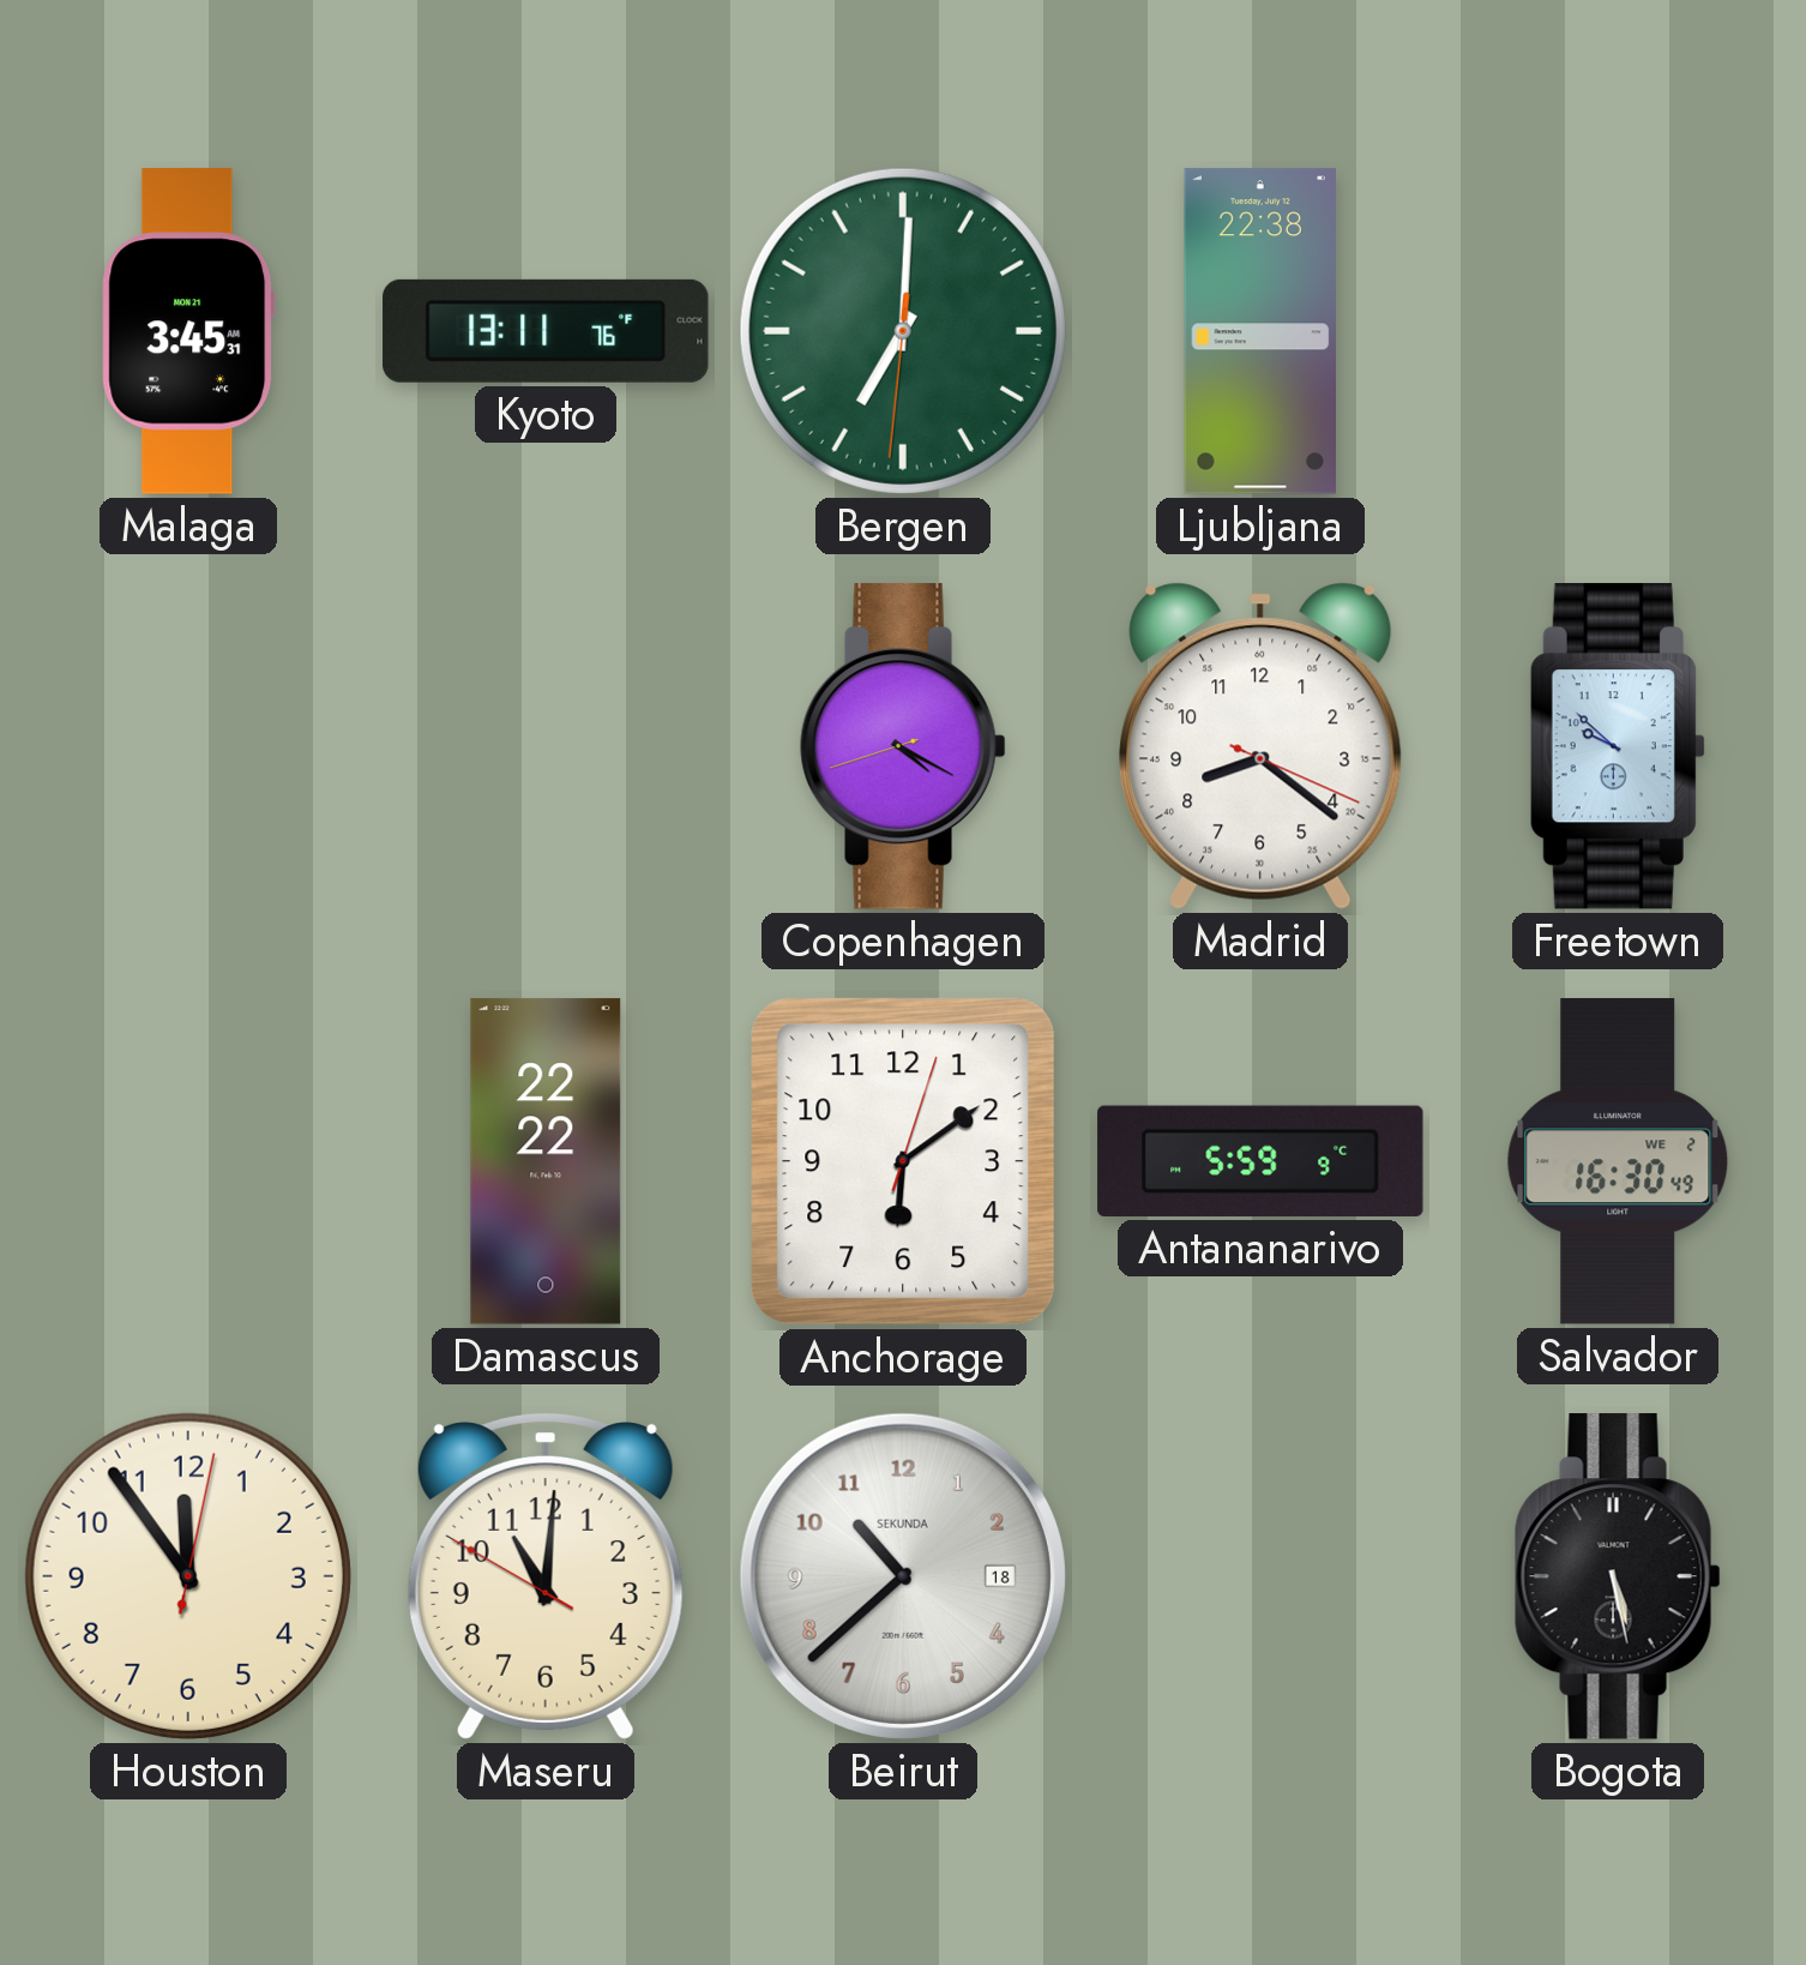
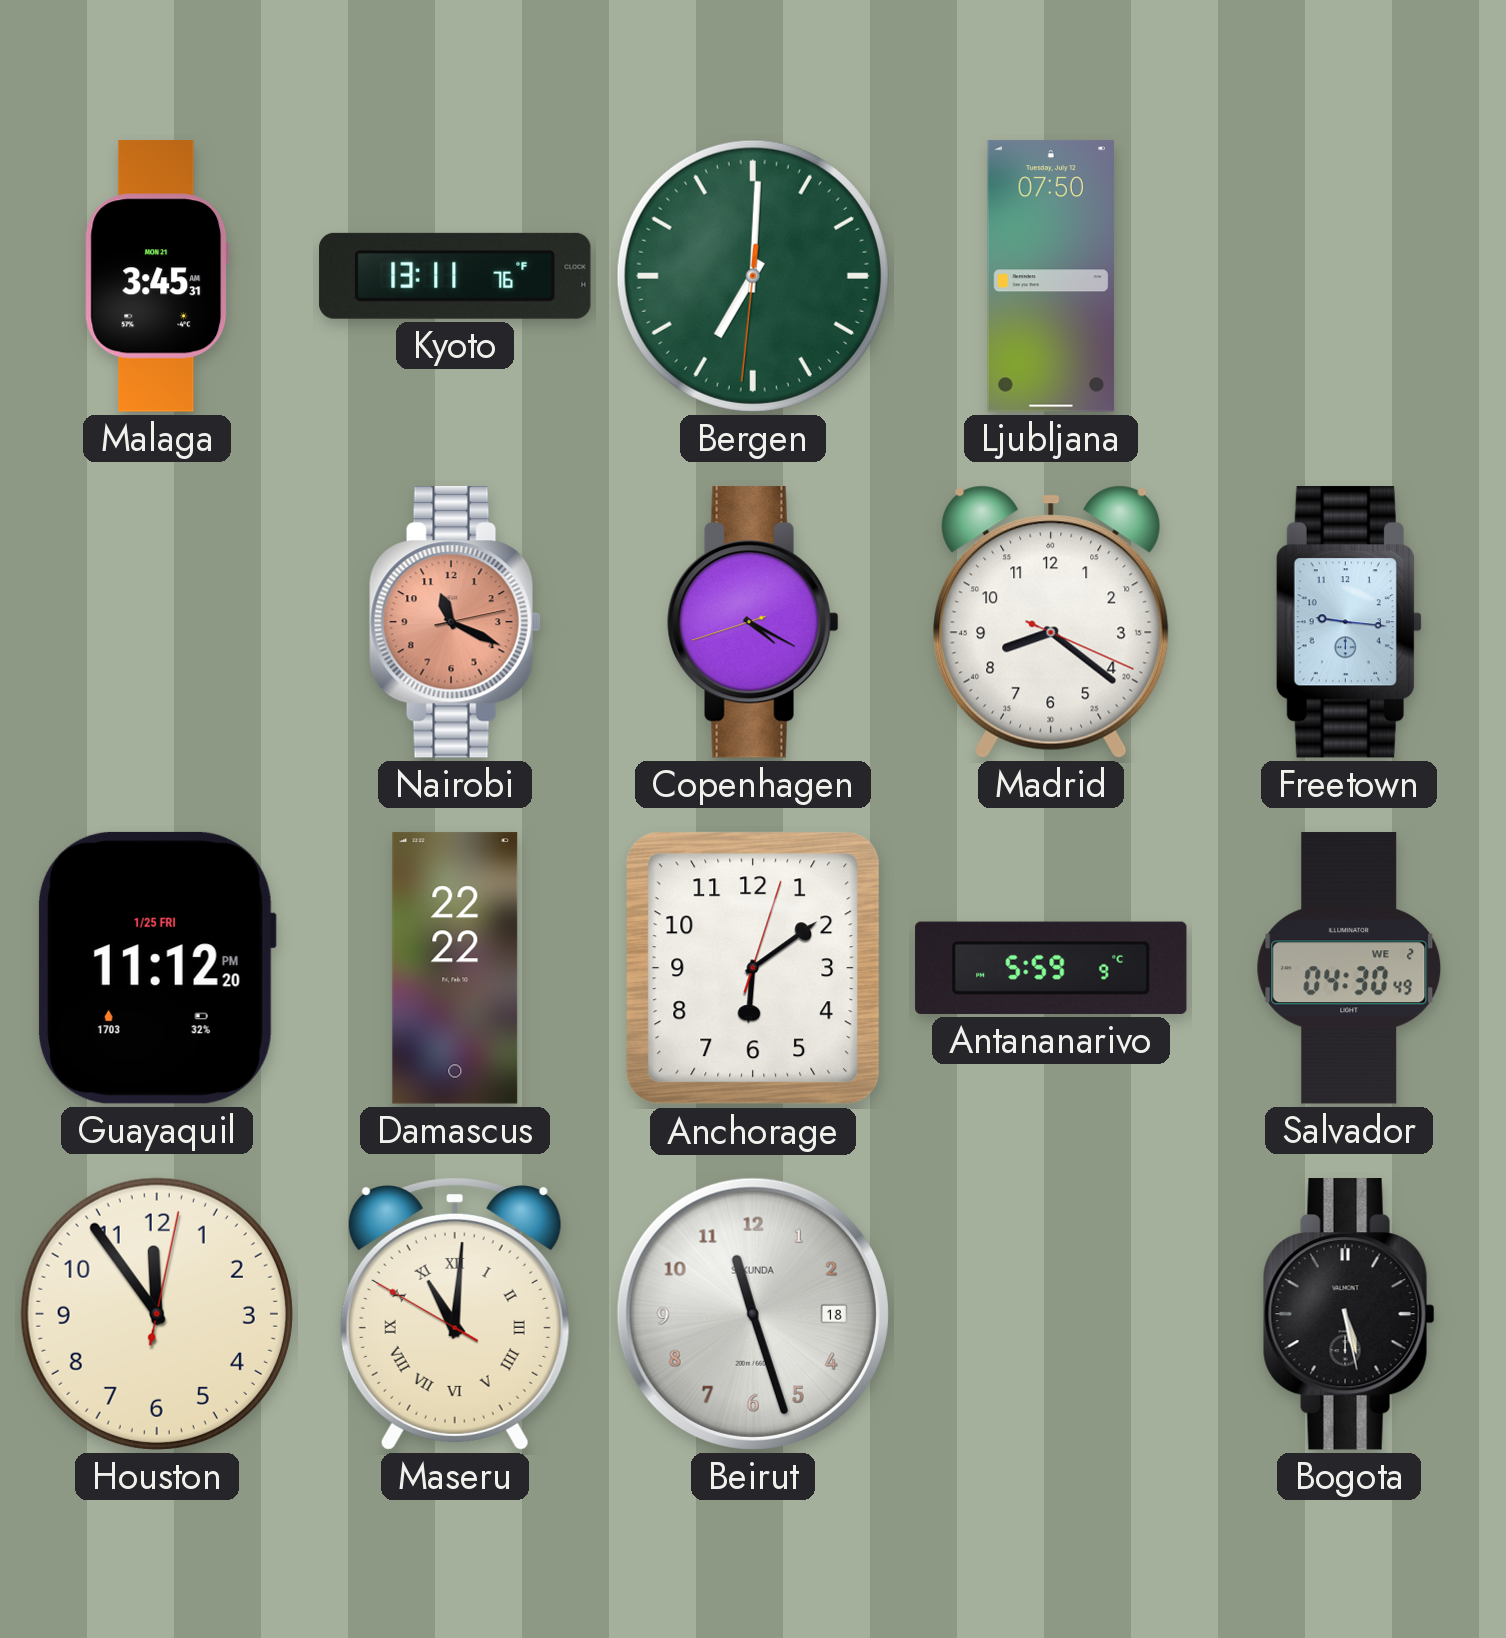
Ljubljana: 22:38 -> 07:50 (1050, 276)
Nairobi: none -> 11:19 (455, 622)
Freetown: 9:52 -> 9:16 (1349, 622)
Guayaquil: none -> 11:12 (156, 968)
Salvador: 16:30 -> 04:30 (1349, 968)
Maseru numerals: Arabic -> Roman (455, 1314)
Beirut: 10:38 -> 11:27 (753, 1314)
